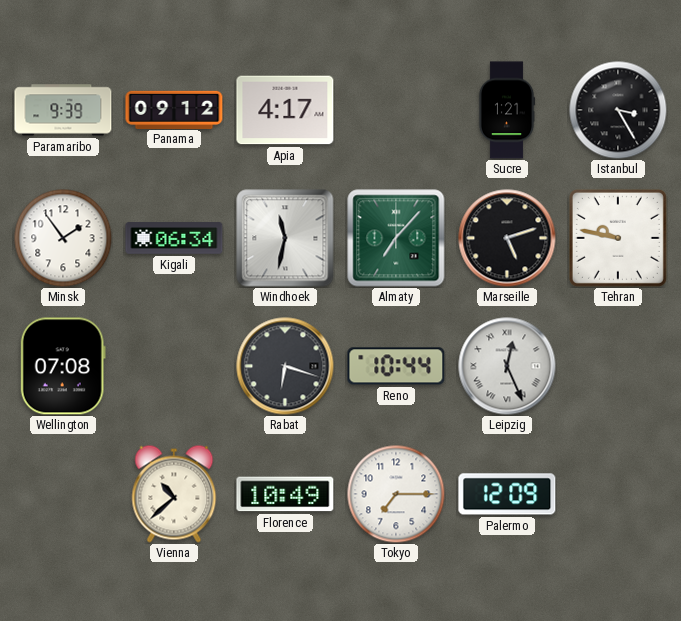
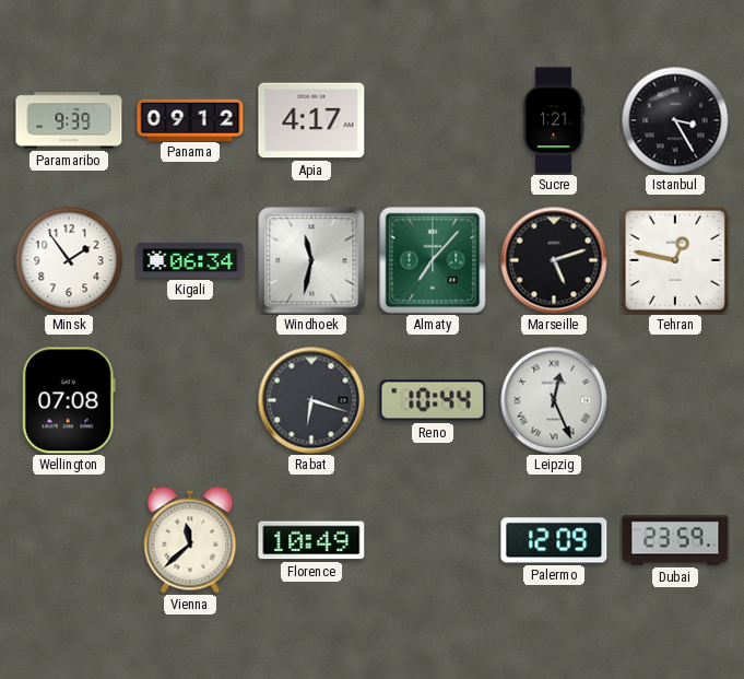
Tehran: 9:47 -> 12:47 (675, 260)
Vienna: 10:38 -> 11:38 (190, 540)
Tokyo: 7:15 -> none (396, 494)
Dubai: none -> 23:59 (675, 540)
